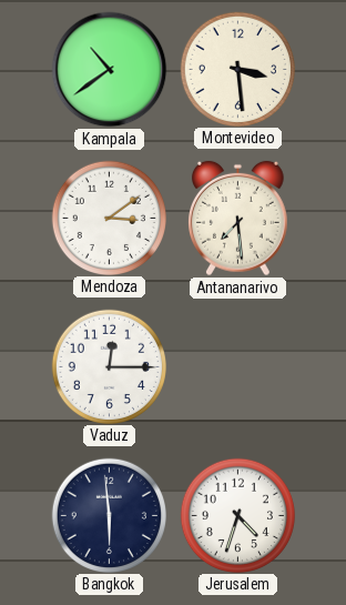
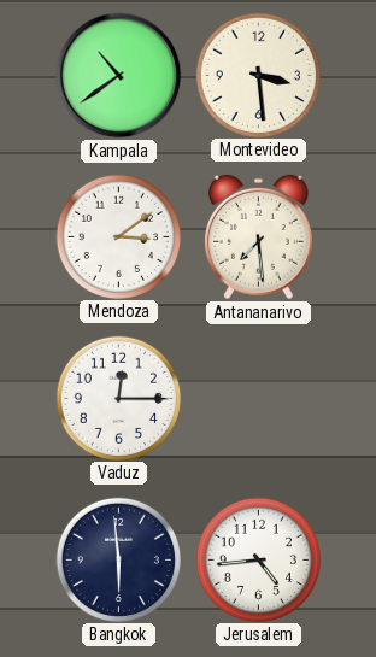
Jerusalem: 4:33 -> 4:44 (258, 559)
